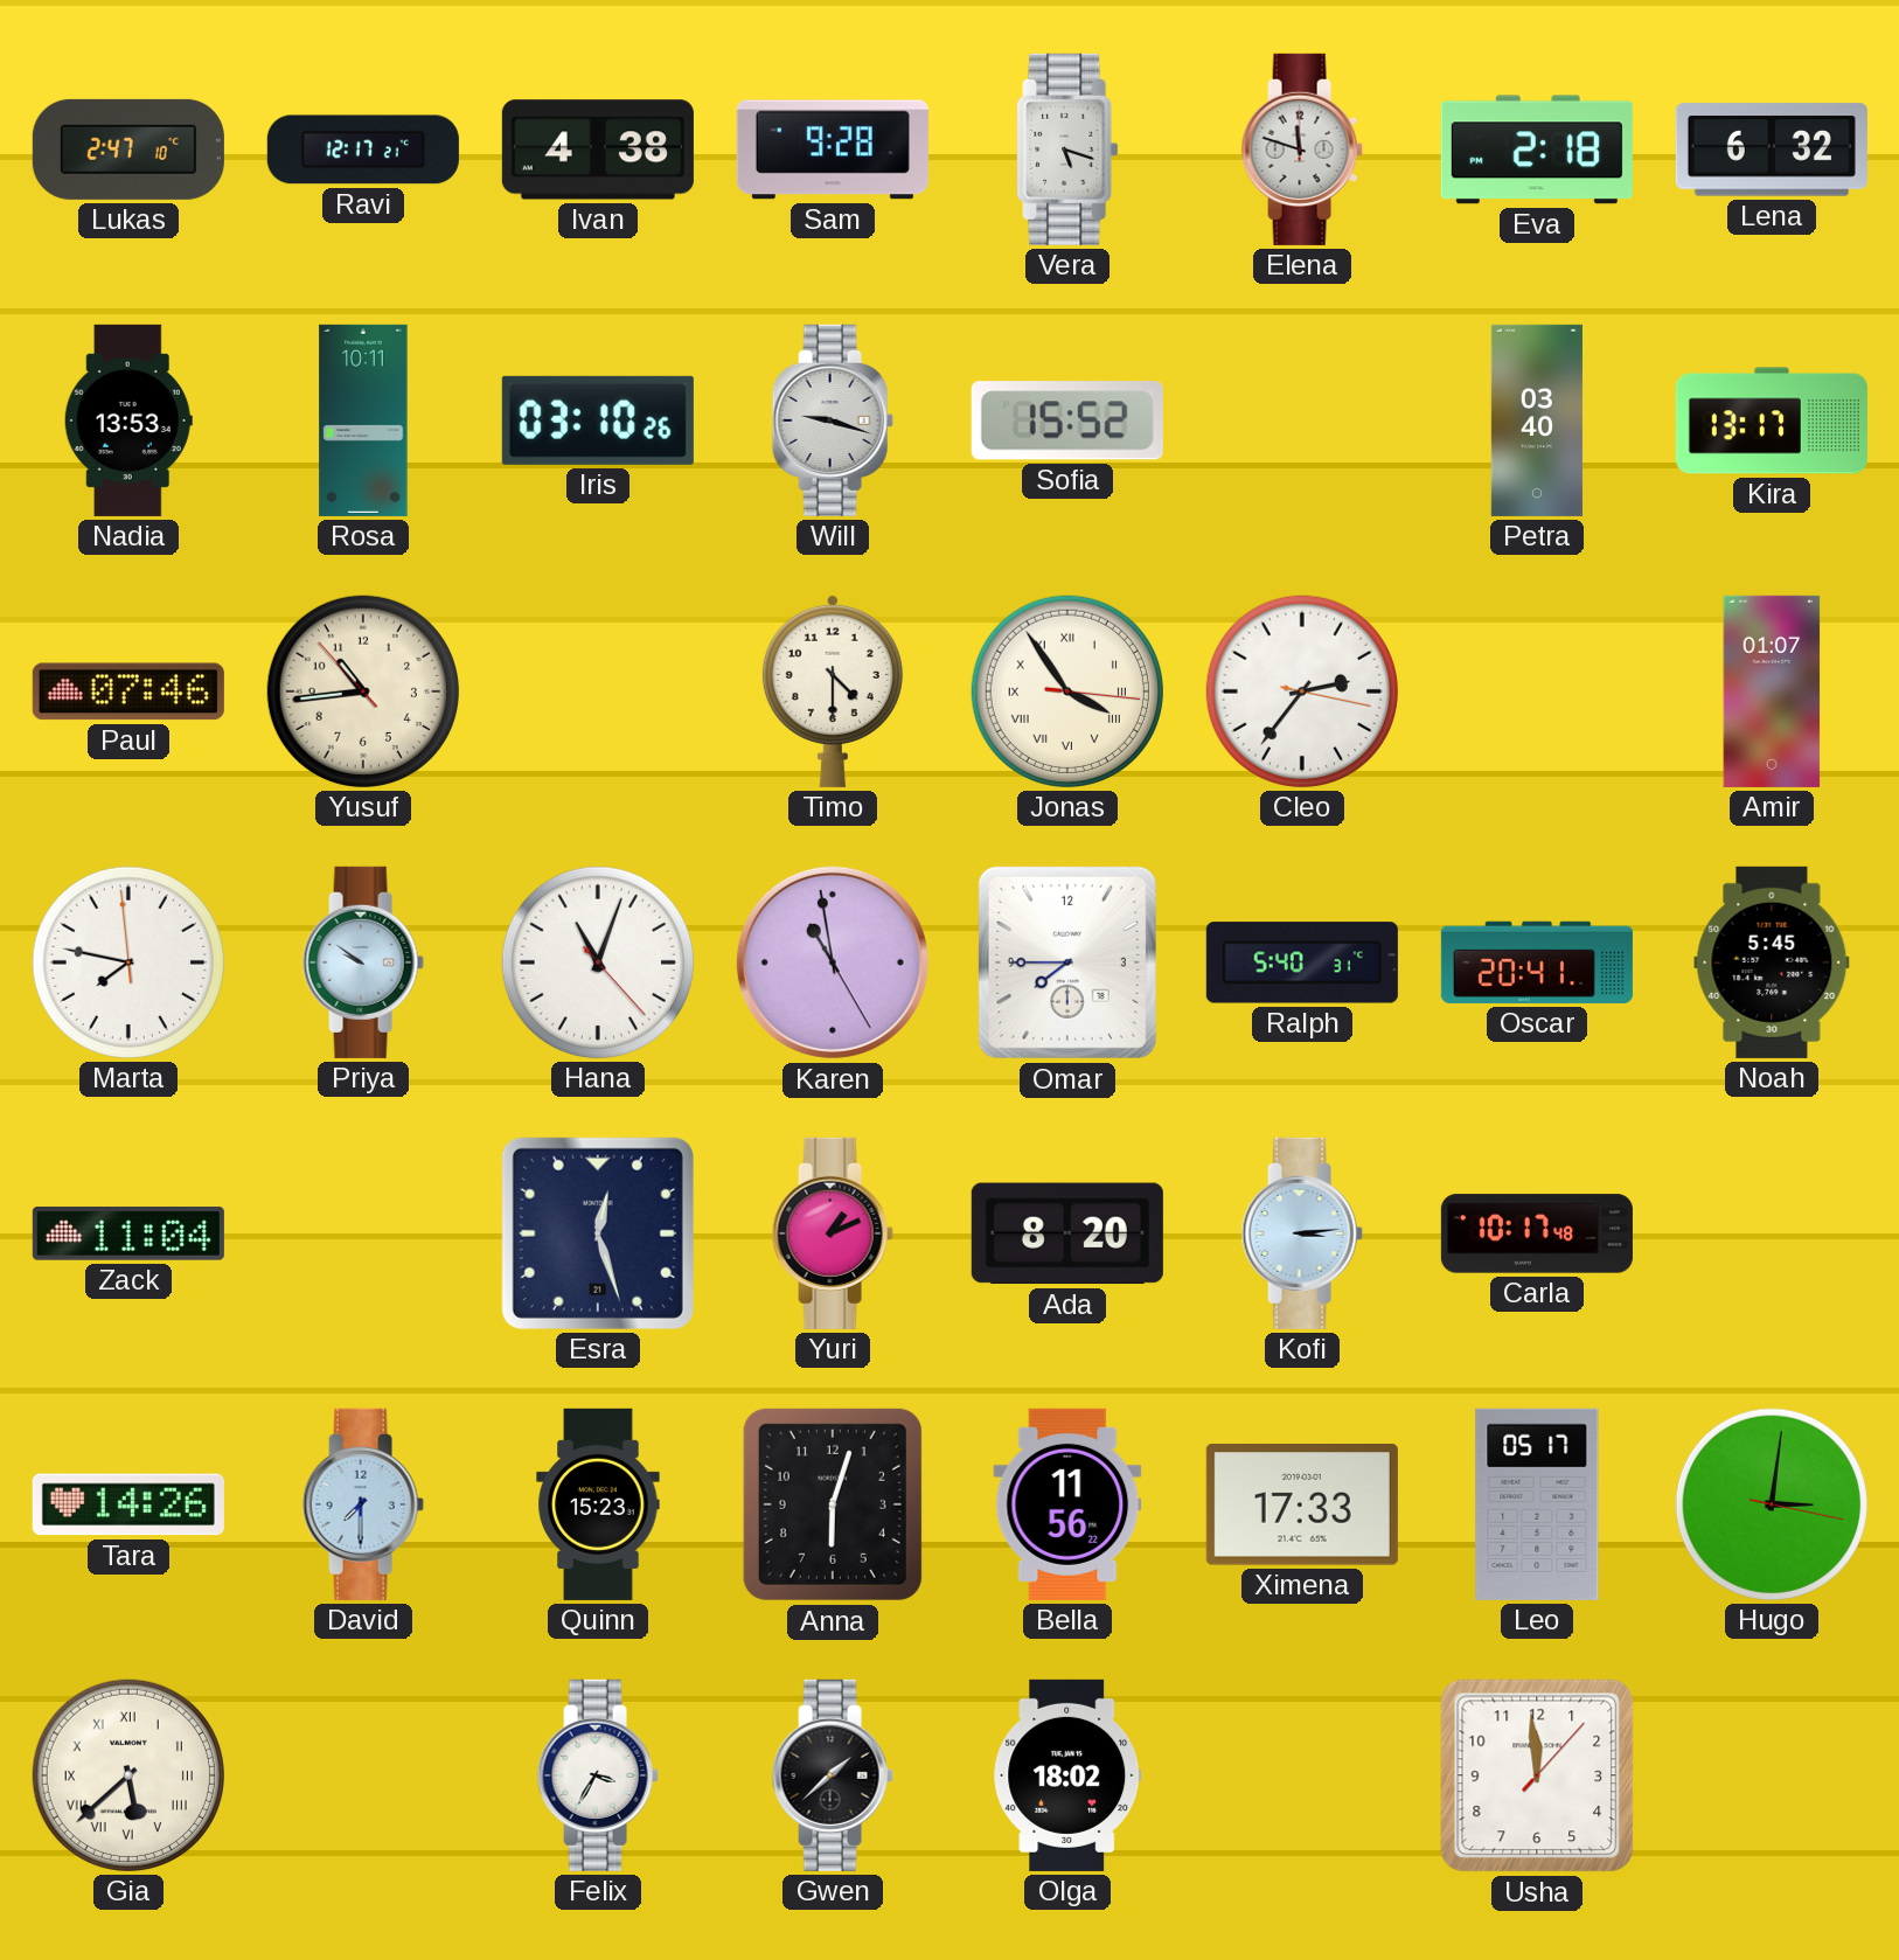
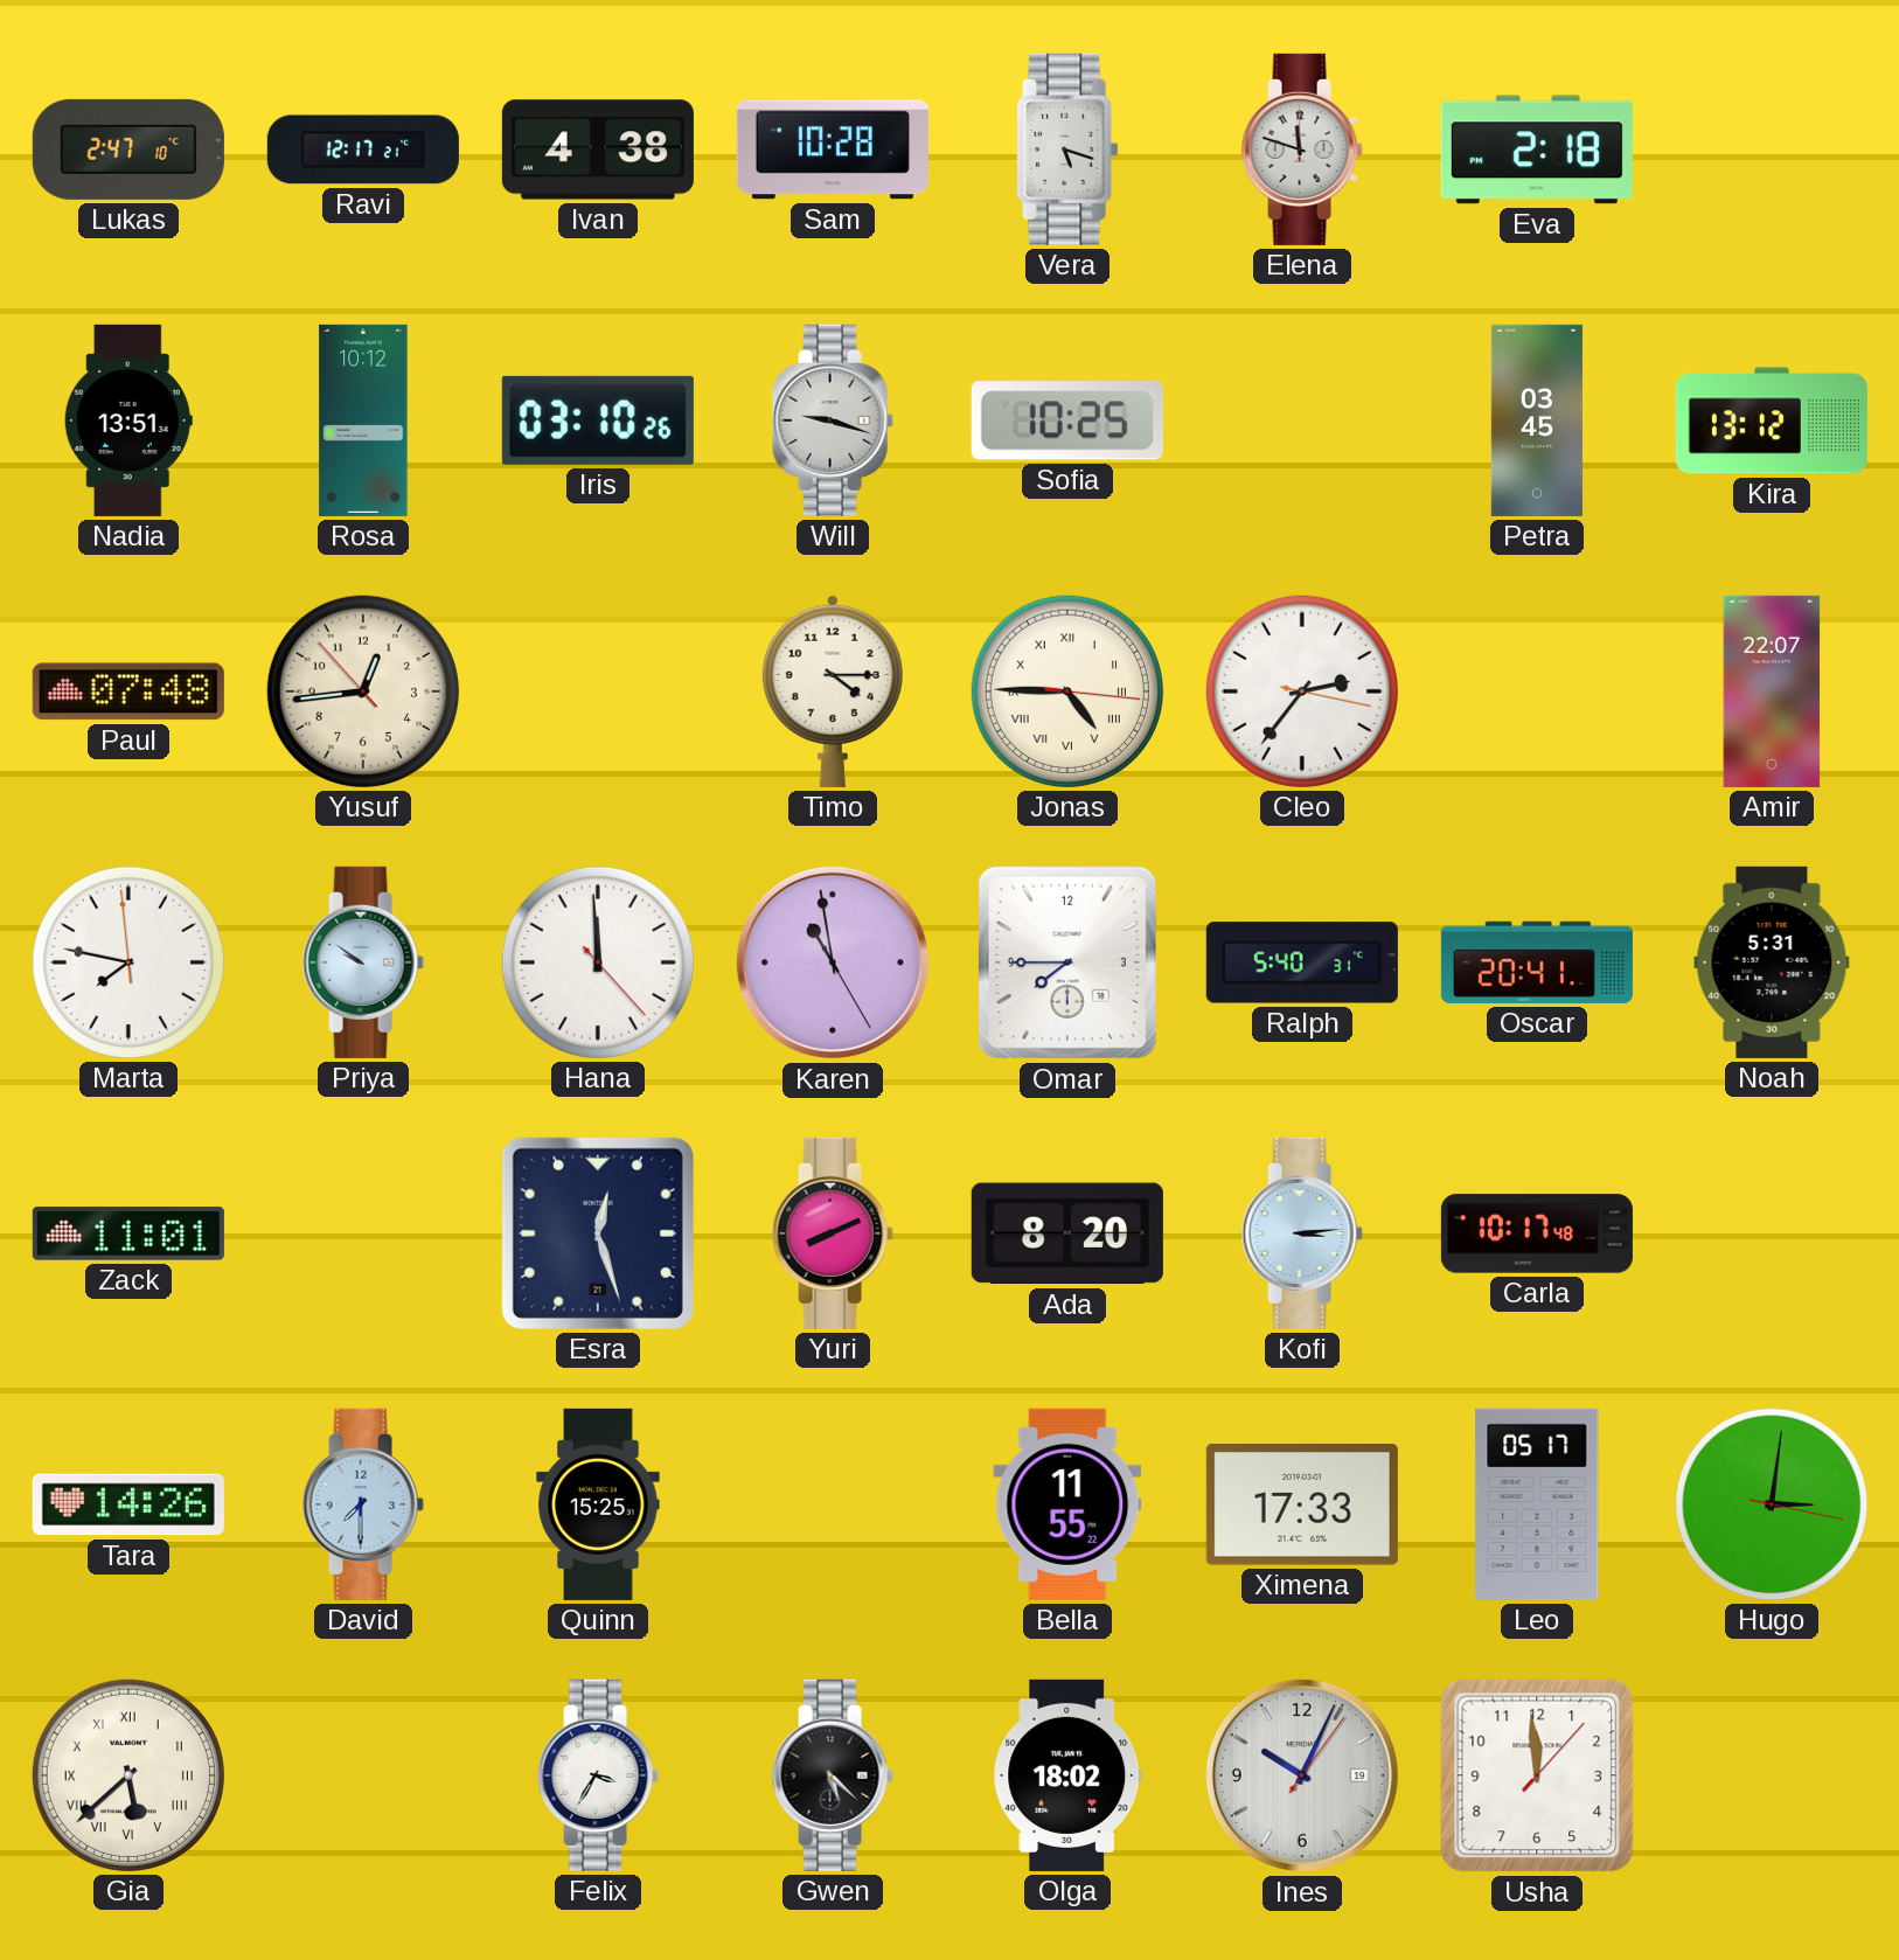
Sam: 9:28 -> 10:28 (833, 150)
Lena: 6:32 -> none (1772, 150)
Nadia: 13:53 -> 13:51 (128, 421)
Rosa: 10:11 -> 10:12 (363, 421)
Sofia: 15:52 -> 10:25 (1067, 421)
Petra: 03:40 -> 03:45 (1537, 421)
Kira: 13:17 -> 13:12 (1772, 421)
Paul: 07:46 -> 07:48 (128, 691)
Yusuf: 10:43 -> 12:43 (363, 691)
Timo: 4:30 -> 4:15 (833, 690)
Jonas: 3:54 -> 4:45 (1067, 691)
Amir: 01:07 -> 22:07 (1772, 691)
Hana: 11:03 -> 11:59 (598, 962)
Noah: 5:45 -> 5:31 (1772, 962)
Zack: 11:04 -> 11:01 (128, 1233)
Yuri: 1:11 -> 8:11 (833, 1233)
Quinn: 15:23 -> 15:25 (598, 1504)
Anna: 6:03 -> none (833, 1504)
Bella: 11:56 -> 11:55 (1067, 1504)
Gwen: 1:38 -> 5:22 (833, 1775)
Ines: none -> 10:04 (1302, 1775)
